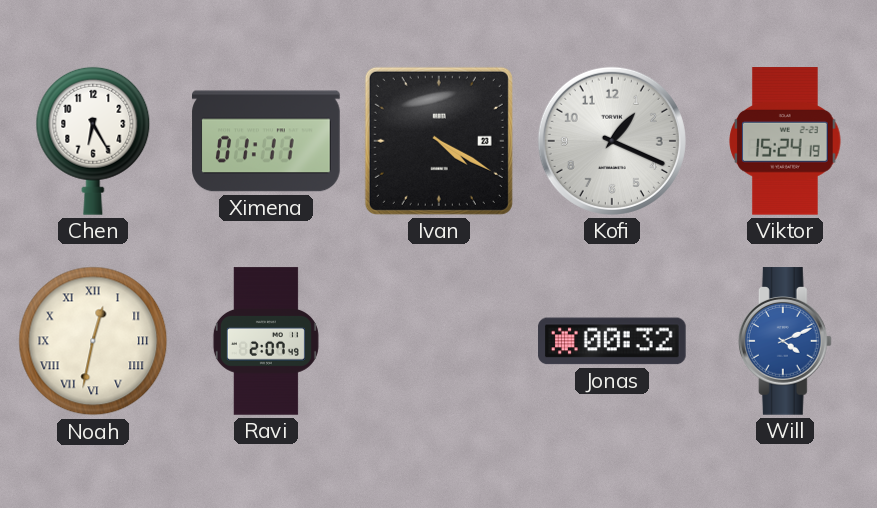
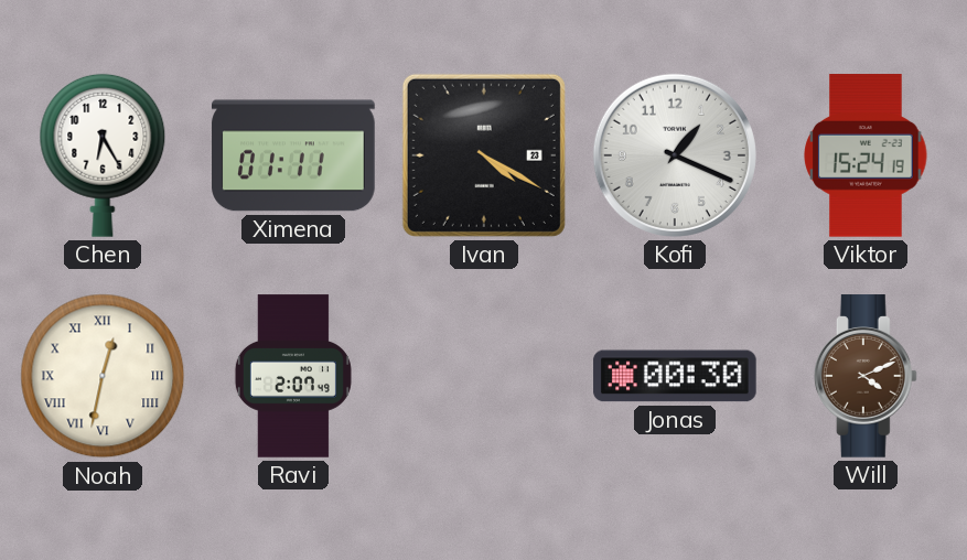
Jonas: 00:32 -> 00:30 (675, 376)
Will dial: blue -> brown (866, 376)
